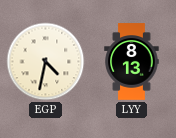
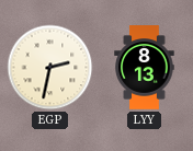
EGP: 4:32 -> 2:32 (50, 68)
